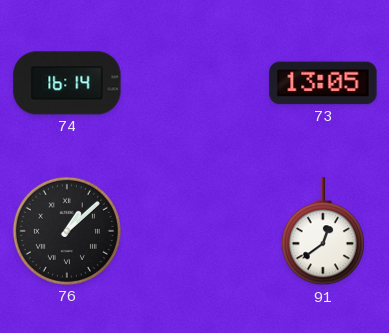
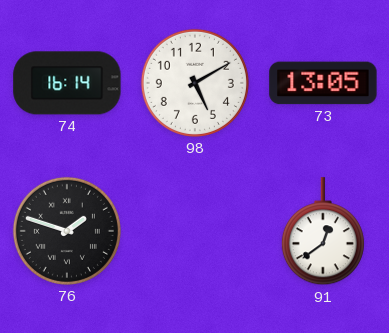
98: none -> 5:10 (195, 83)
76: 1:08 -> 1:48 (67, 231)
